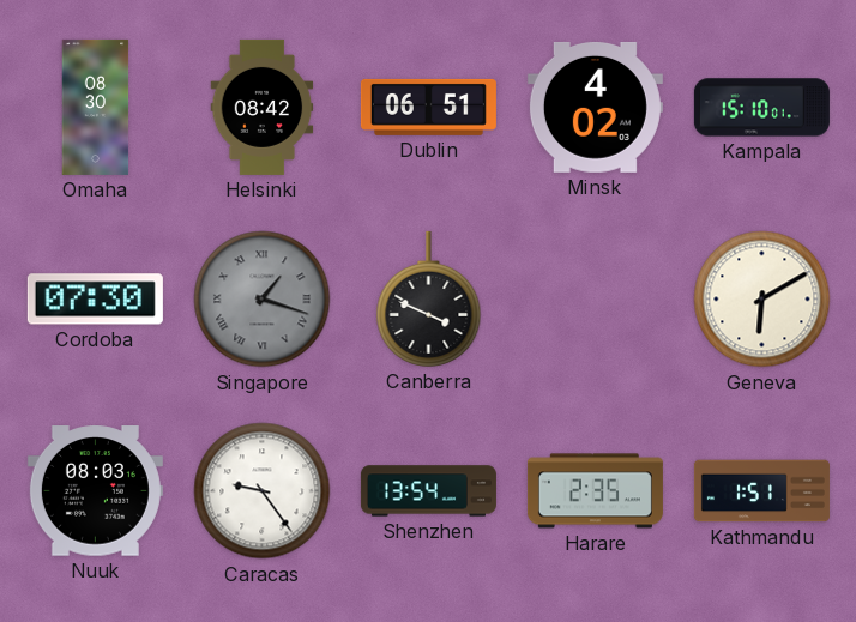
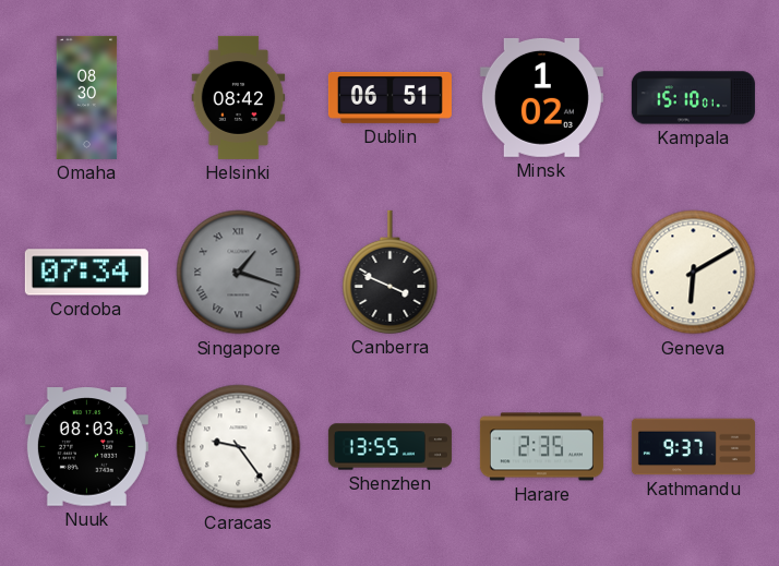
Minsk: 4:02 -> 1:02 (541, 97)
Cordoba: 07:30 -> 07:34 (86, 273)
Shenzhen: 13:54 -> 13:55 (389, 447)
Kathmandu: 1:51 -> 9:37 (693, 447)
